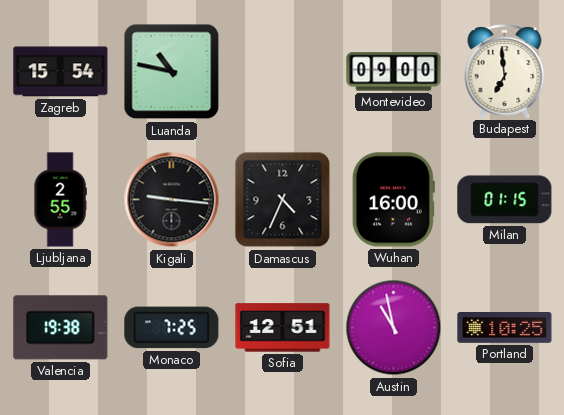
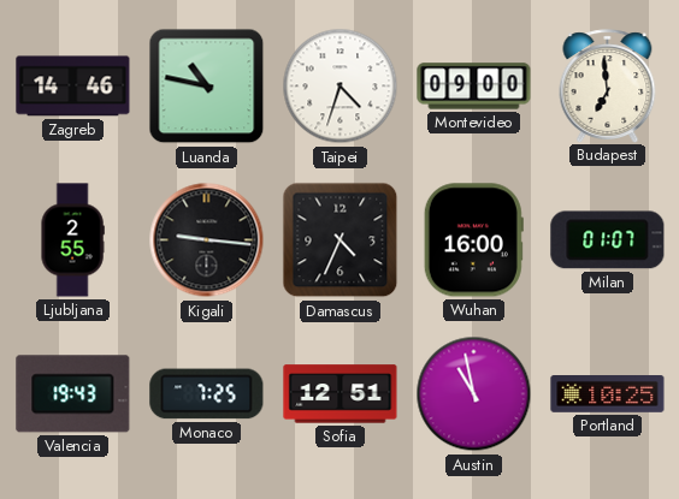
Zagreb: 15:54 -> 14:46 (73, 87)
Taipei: none -> 4:33 (341, 87)
Milan: 01:15 -> 01:07 (608, 240)
Valencia: 19:38 -> 19:43 (73, 394)
